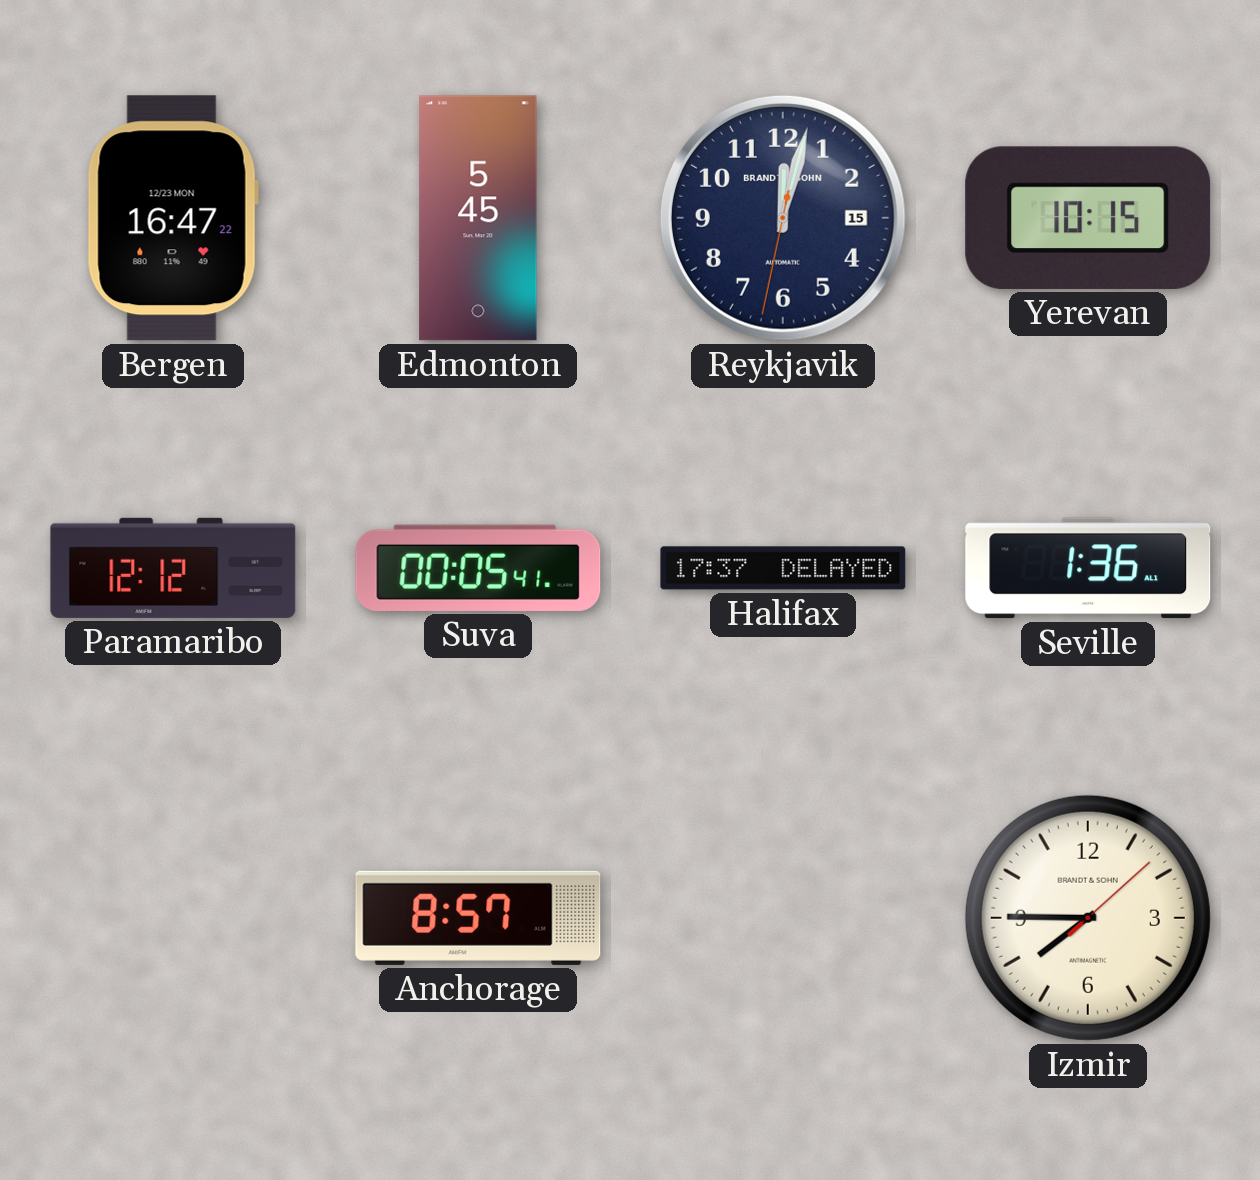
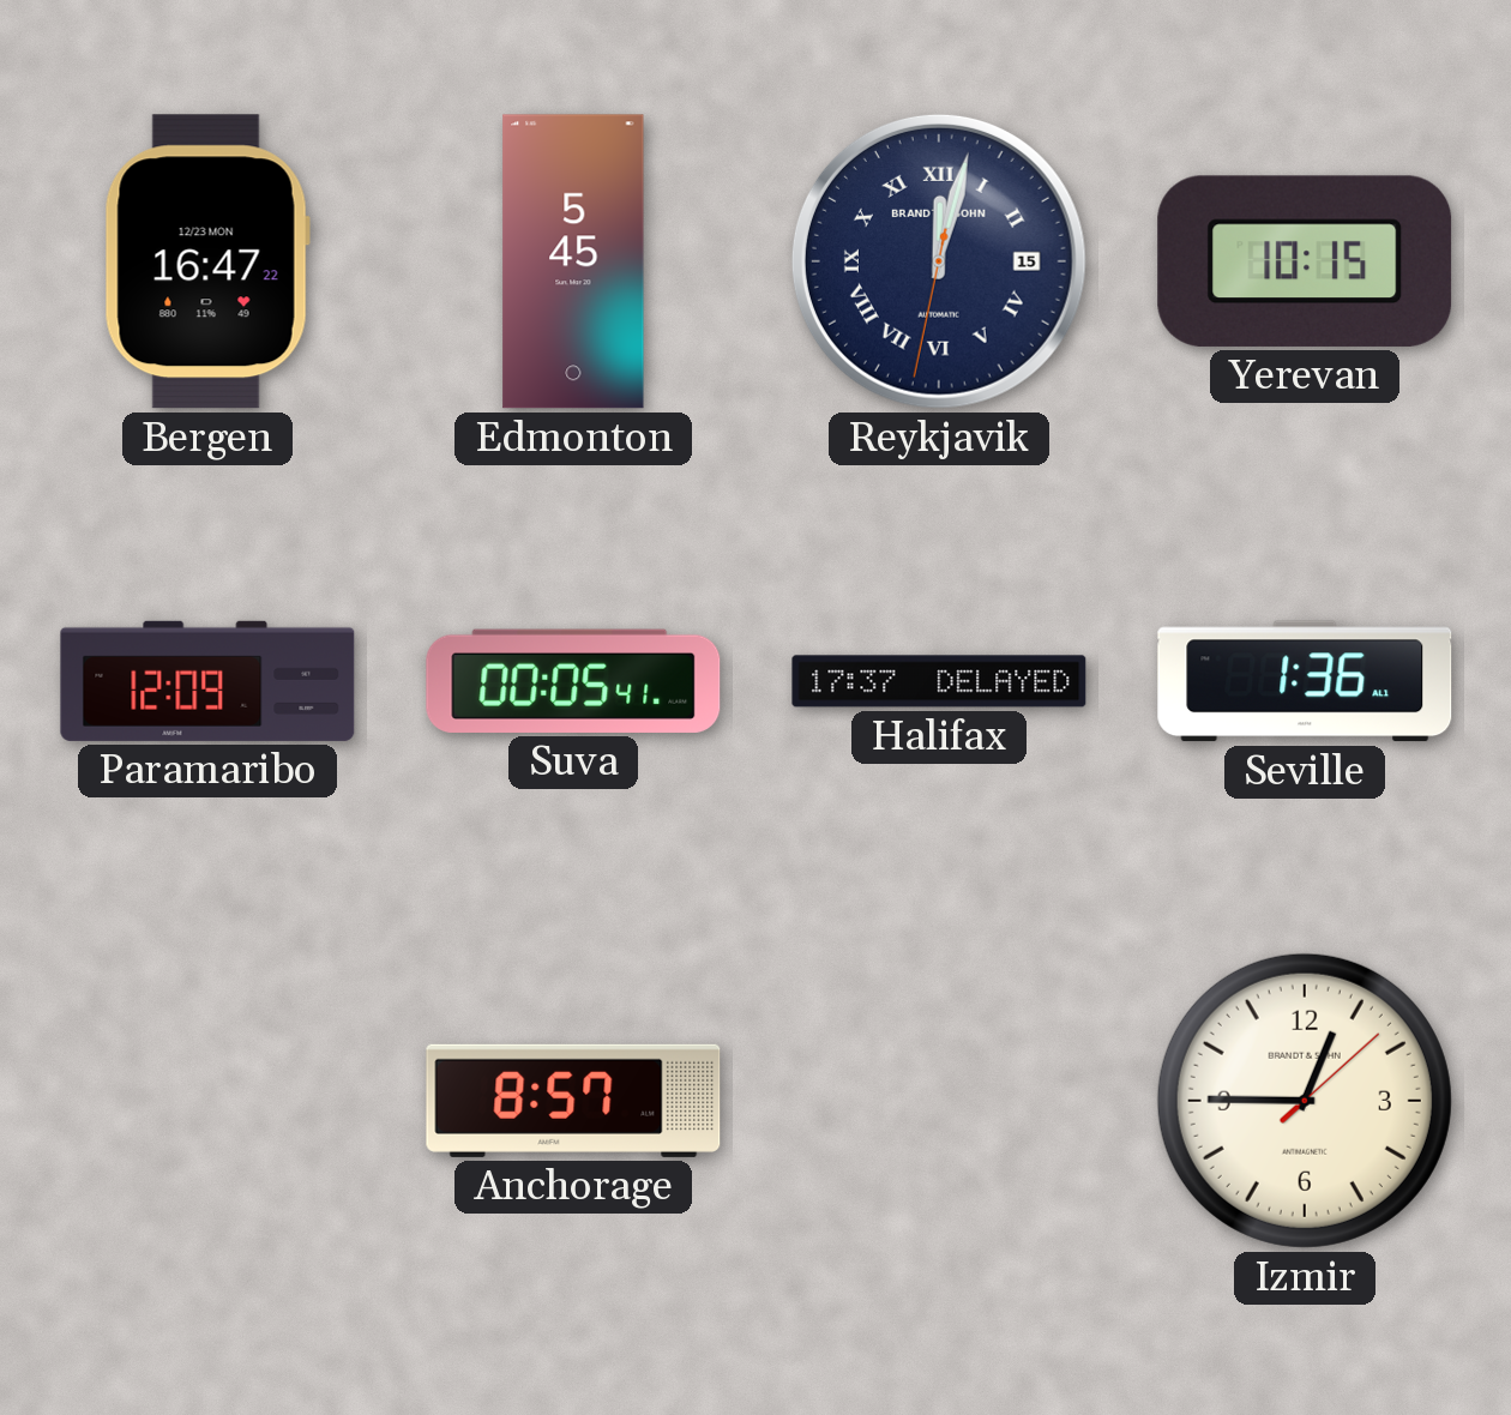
Reykjavik numerals: Arabic -> Roman (939, 261)
Paramaribo: 12:12 -> 12:09 (207, 681)
Izmir: 7:45 -> 12:45 (1305, 1101)
